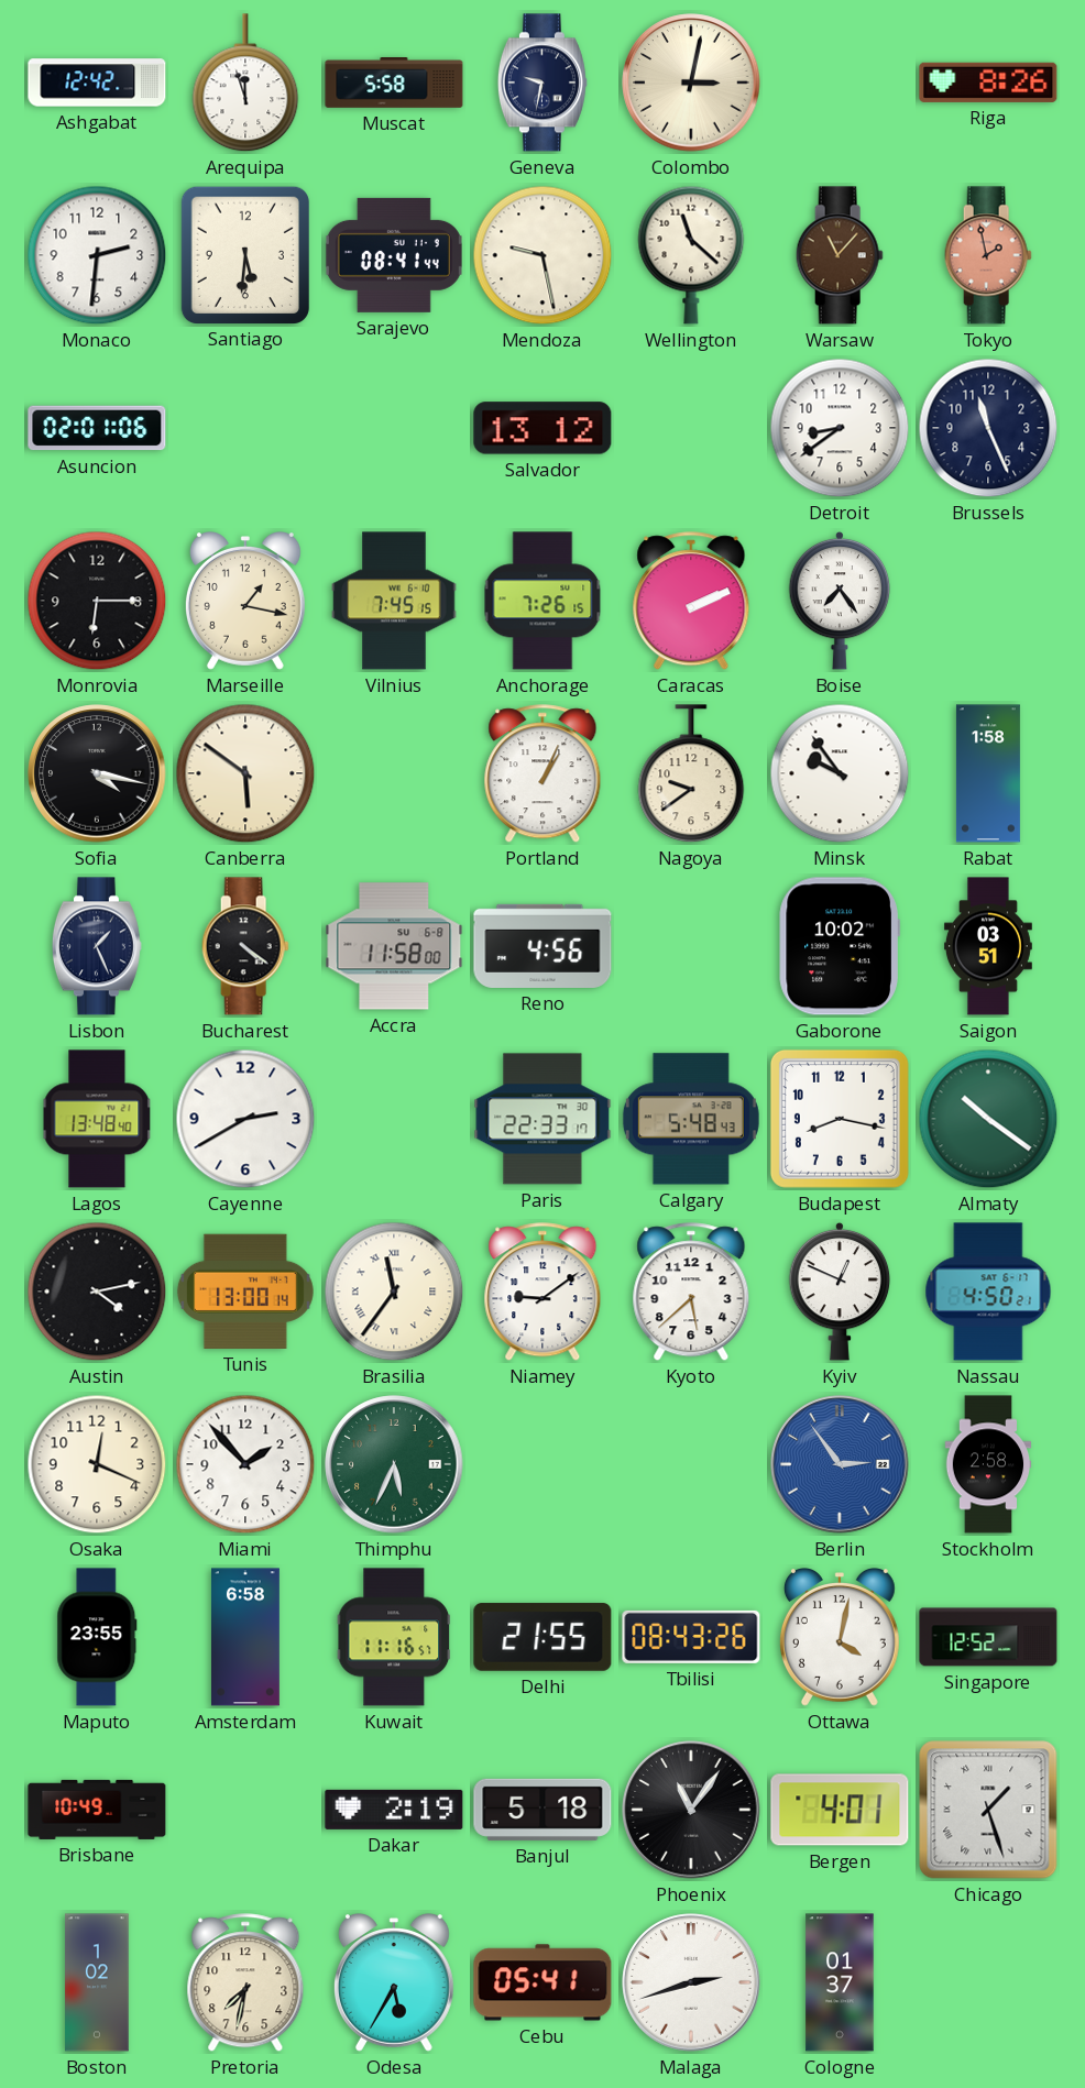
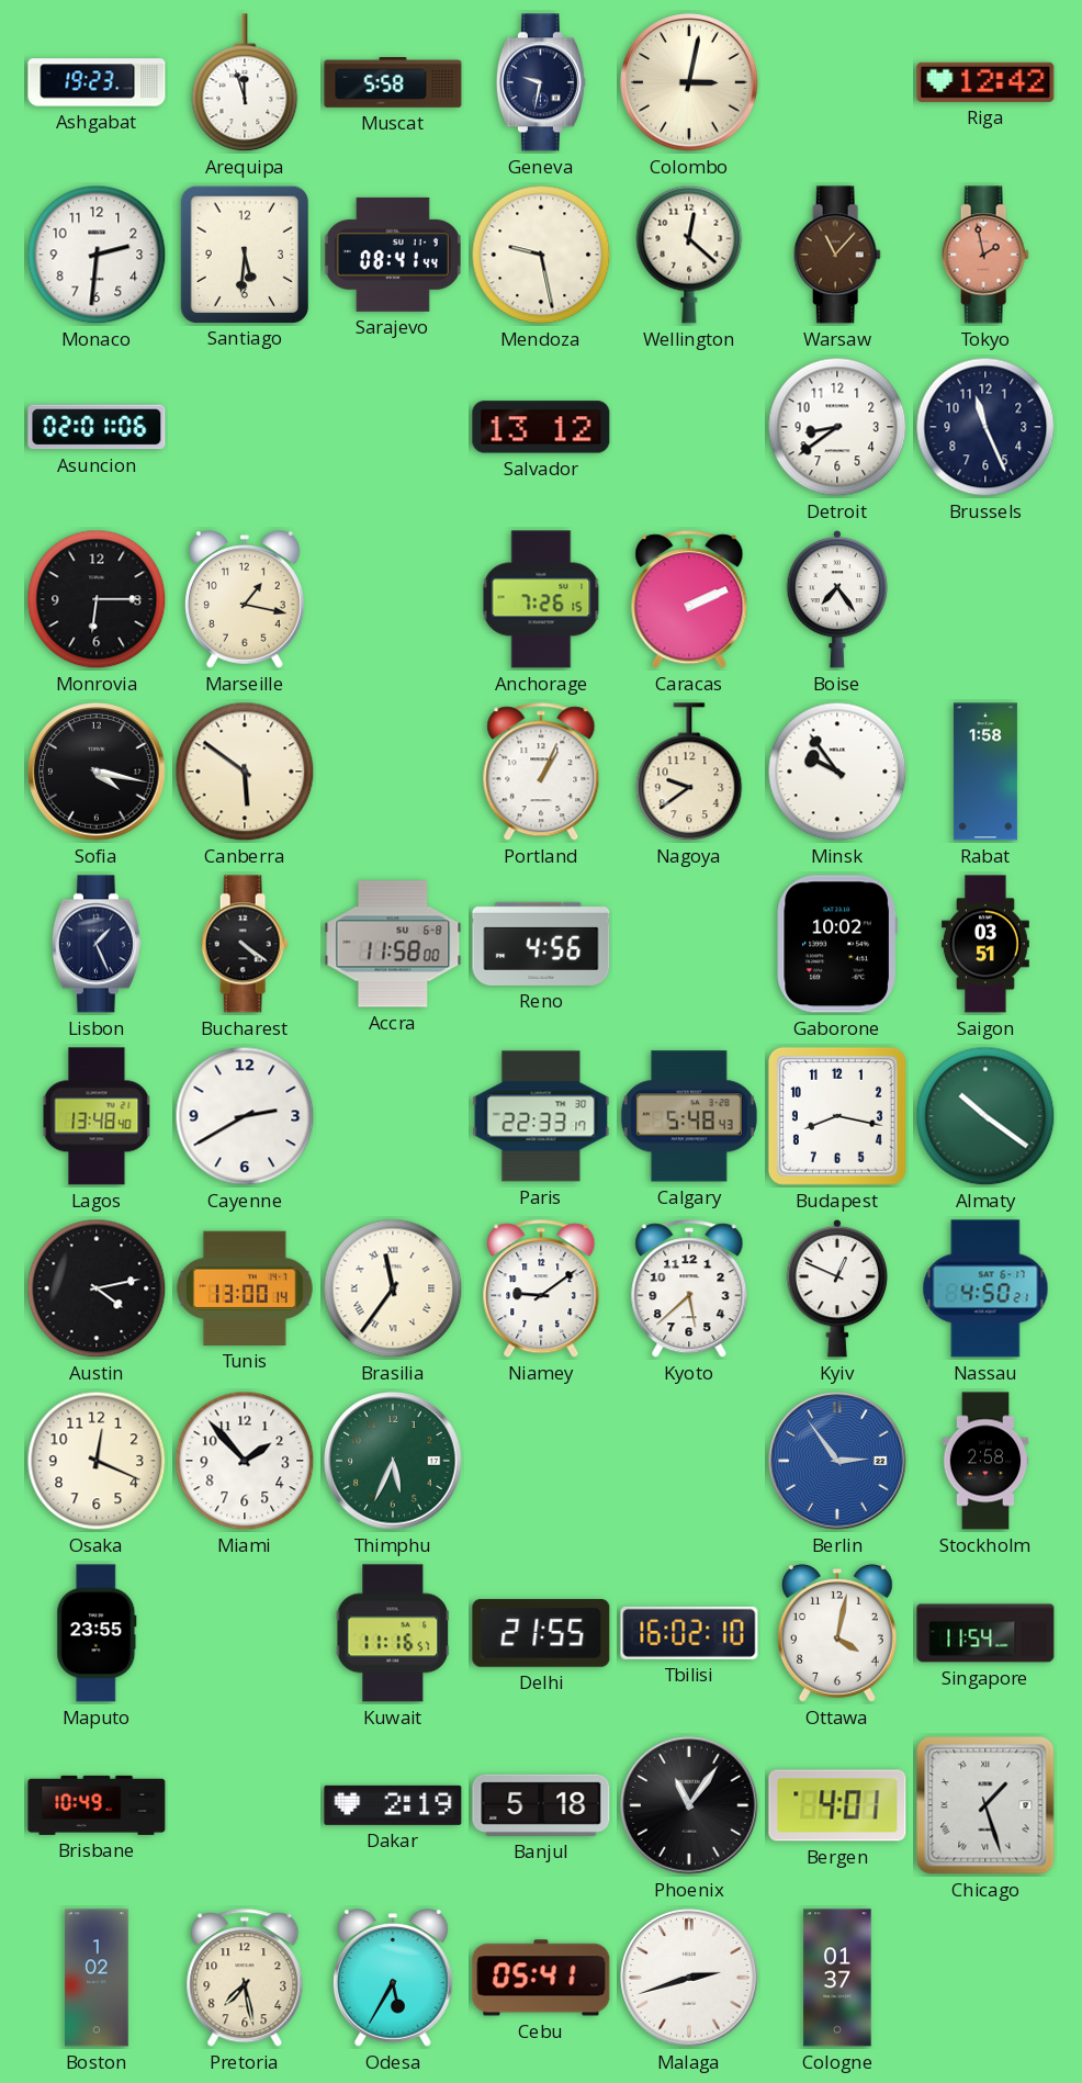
Ashgabat: 12:42 -> 19:23 (97, 82)
Riga: 8:26 -> 12:42 (985, 82)
Wellington: 11:22 -> 12:22 (689, 255)
Vilnius: 7:45 -> none (394, 601)
Amsterdam: 6:58 -> none (245, 1637)
Tbilisi: 08:43 -> 16:02 (689, 1633)
Singapore: 12:52 -> 11:54 (985, 1633)
Pretoria: 7:32 -> 7:28 (245, 1979)
